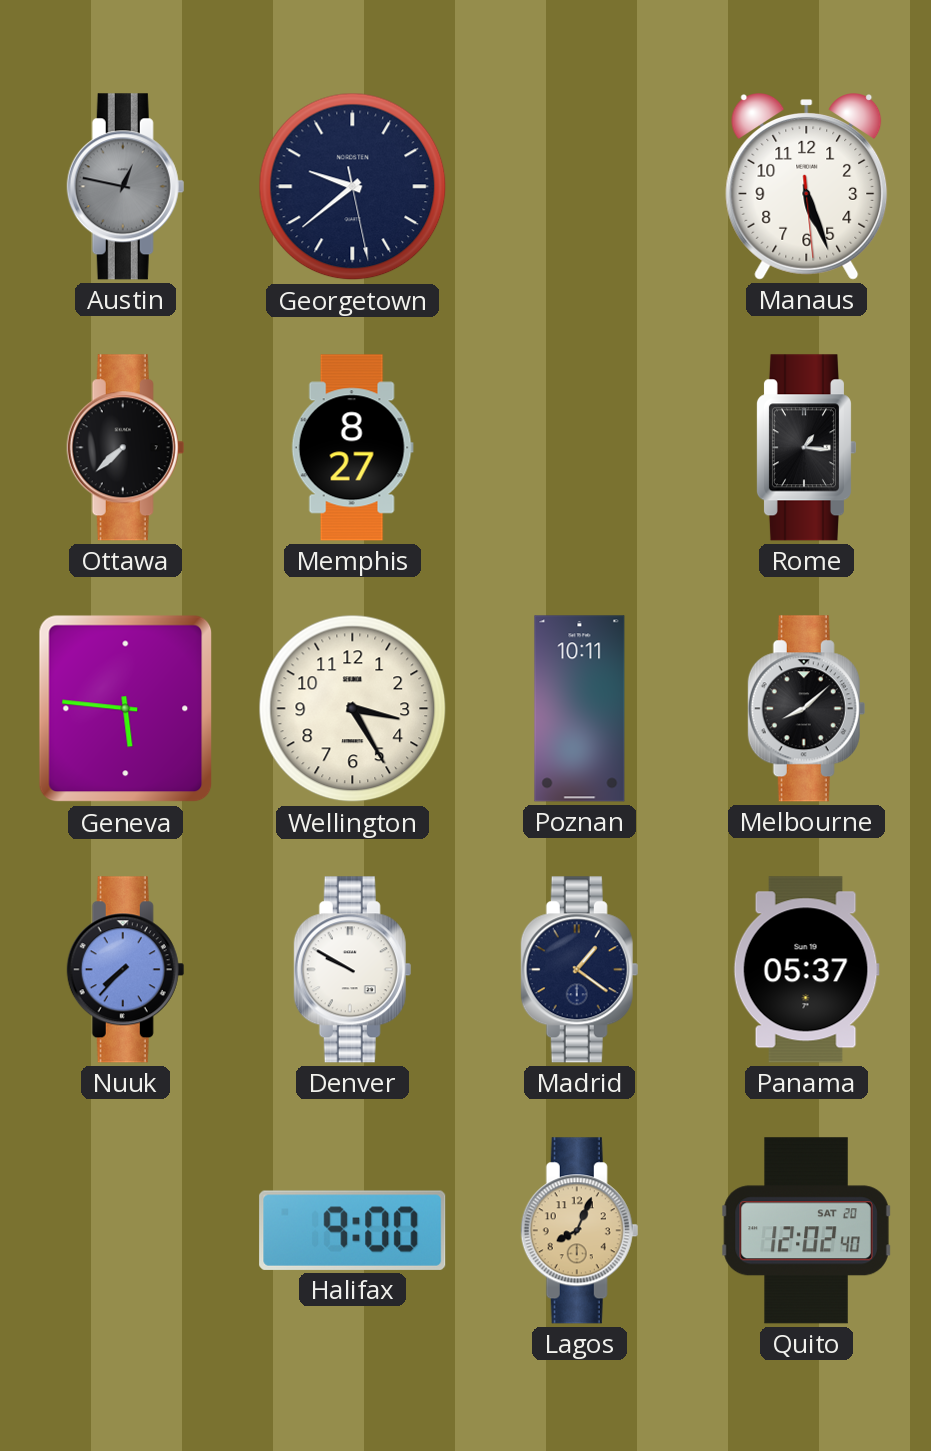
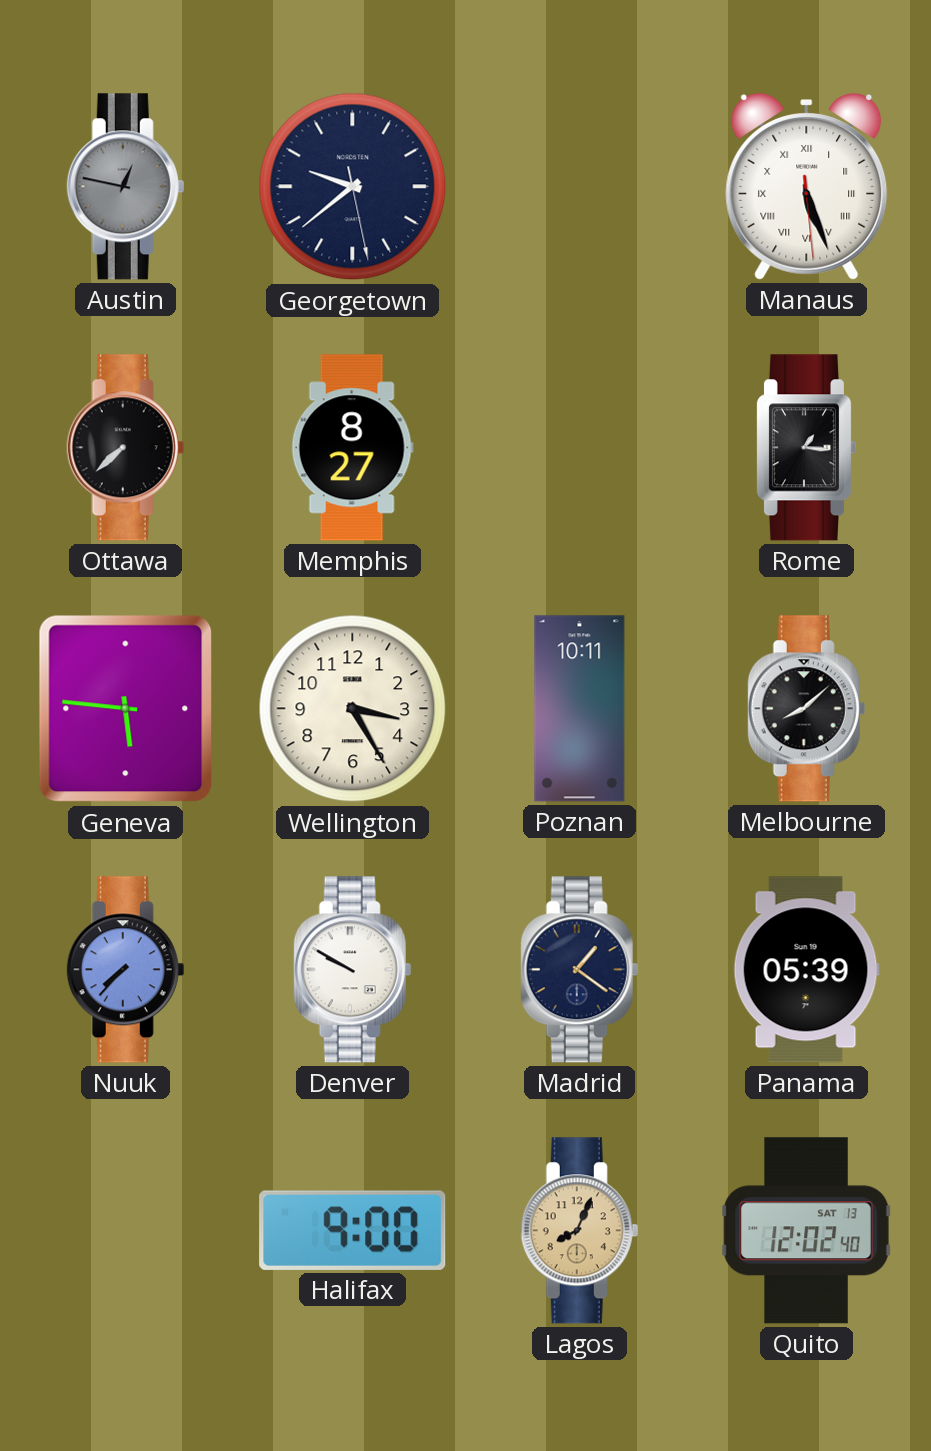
Manaus numerals: Arabic -> Roman (807, 187)
Panama: 05:37 -> 05:39 (806, 970)
Quito date: SAT 20 -> SAT 13 (806, 1231)
